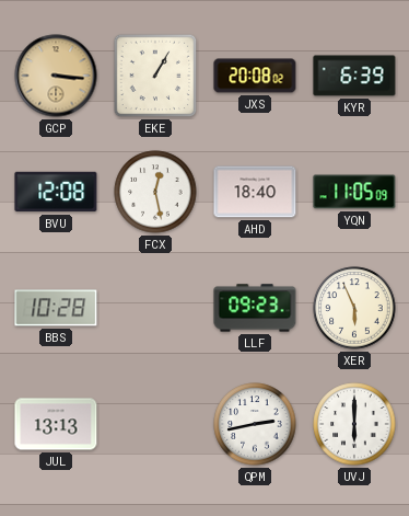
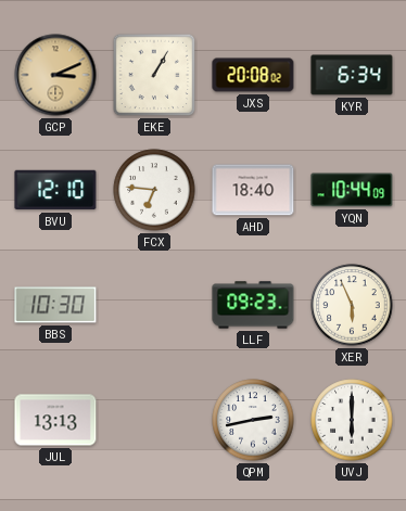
GCP: 3:16 -> 3:11 (55, 75)
KYR: 6:39 -> 6:34 (352, 75)
BVU: 12:08 -> 12:10 (55, 190)
FCX: 12:28 -> 6:46 (154, 190)
YQN: 11:05 -> 10:44 (352, 190)
BBS: 10:28 -> 10:30 (55, 305)
